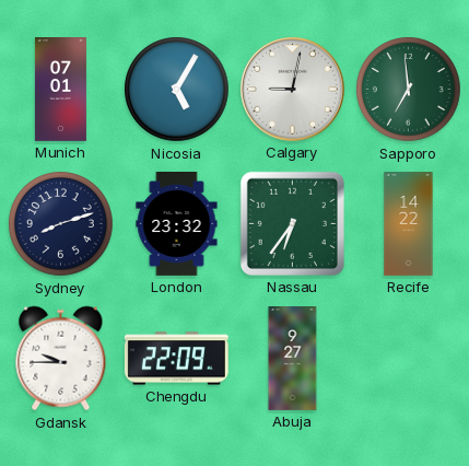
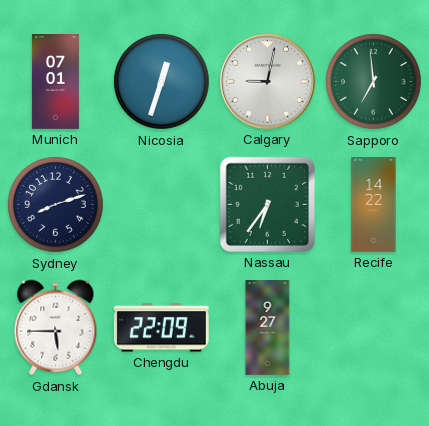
Nicosia: 5:05 -> 12:33 (162, 82)
London: 23:32 -> none (177, 223)
Gdansk: 9:45 -> 5:45 (56, 328)
